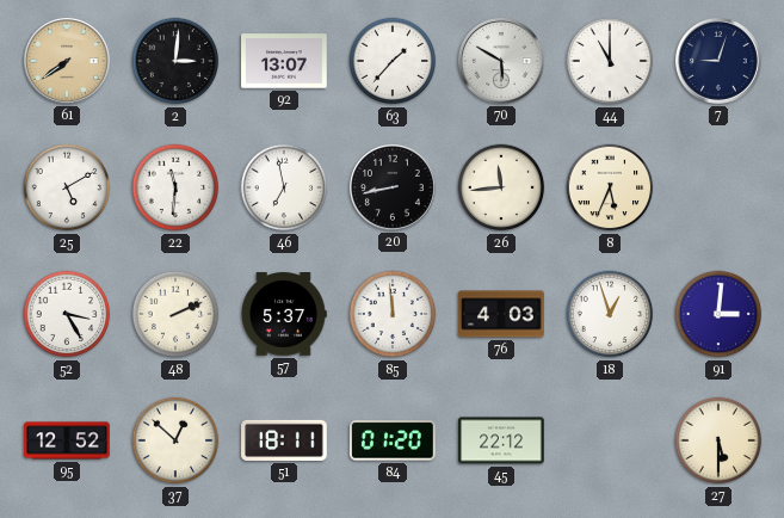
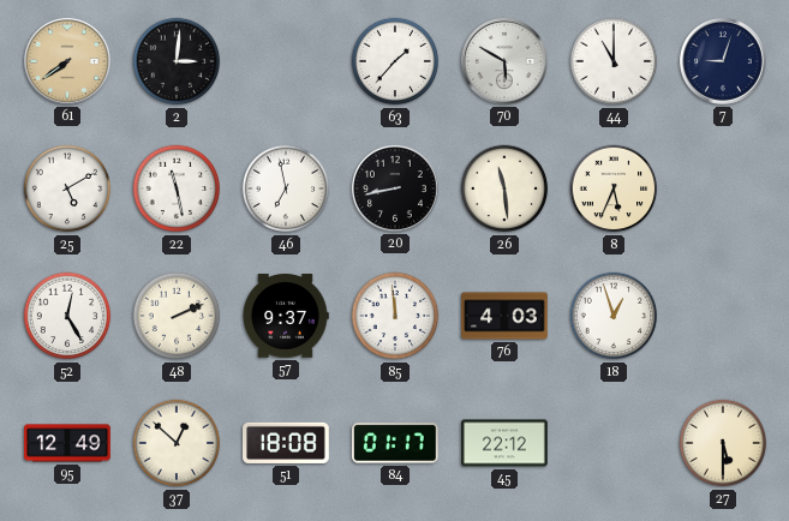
92: 13:07 -> none (284, 61)
22: 11:31 -> 11:28 (177, 188)
26: 11:44 -> 11:29 (504, 188)
52: 3:25 -> 12:25 (67, 316)
57: 5:37 -> 9:37 (286, 316)
91: 3:01 -> none (718, 314)
95: 12:52 -> 12:49 (67, 443)
51: 18:11 -> 18:08 (286, 443)
84: 01:20 -> 01:17 (395, 443)
